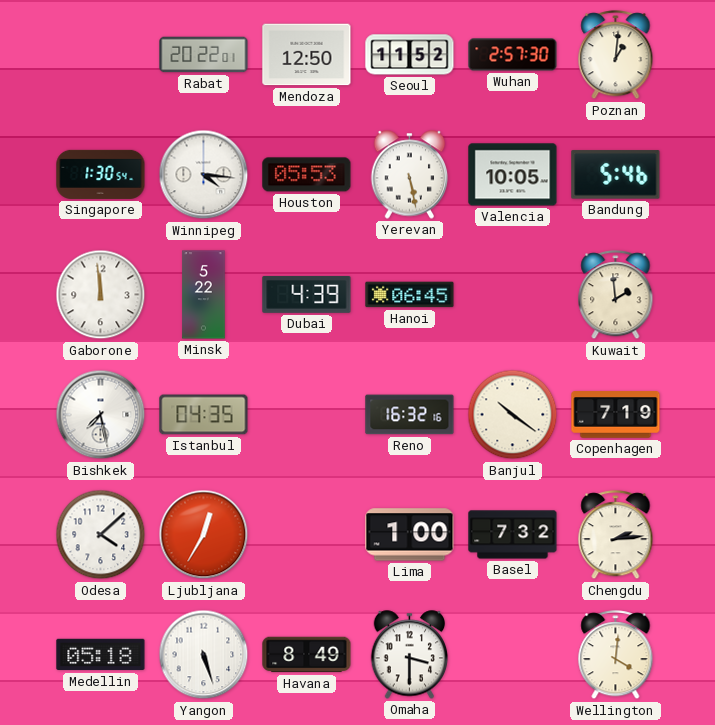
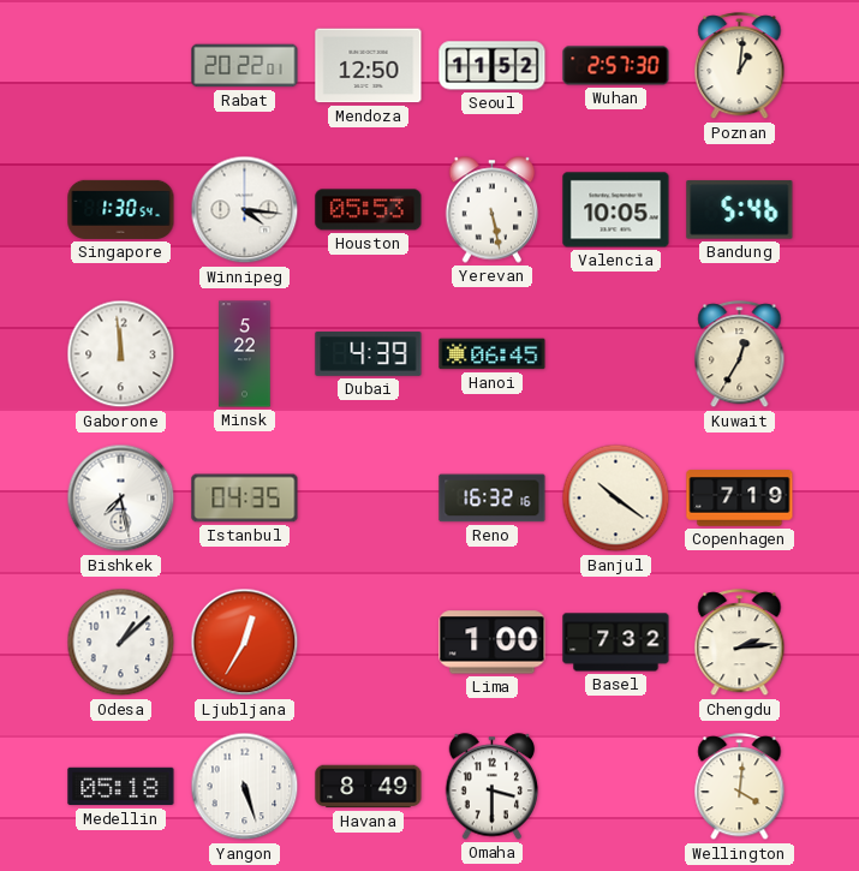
Kuwait: 1:59 -> 12:35 (740, 354)
Odesa: 4:08 -> 1:08 (121, 643)
